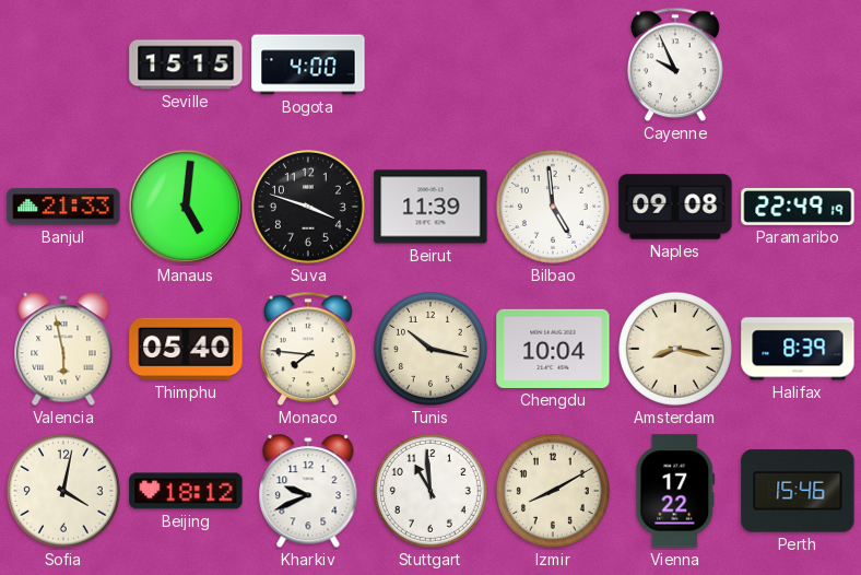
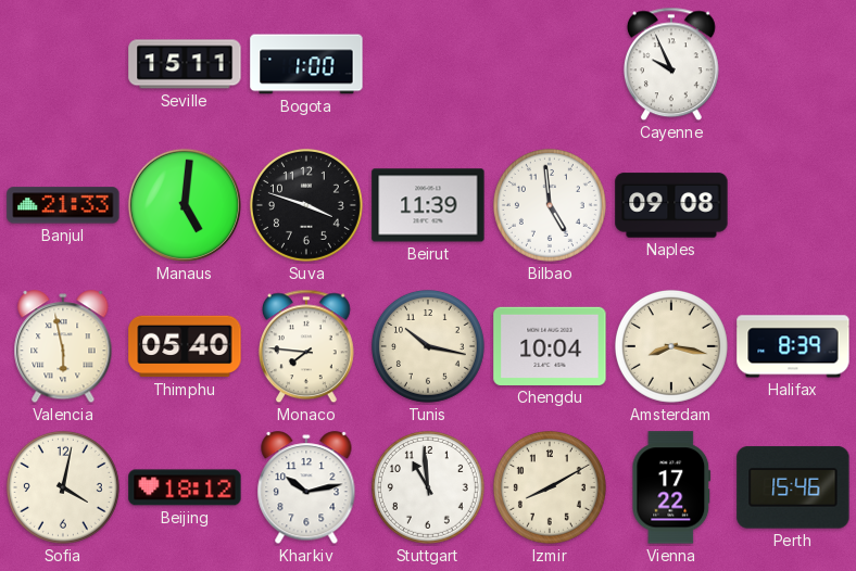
Seville: 15:15 -> 15:11 (185, 64)
Bogota: 4:00 -> 1:00 (306, 64)
Paramaribo: 22:49 -> none (798, 207)
Kharkiv: 9:41 -> 10:13 (306, 488)
